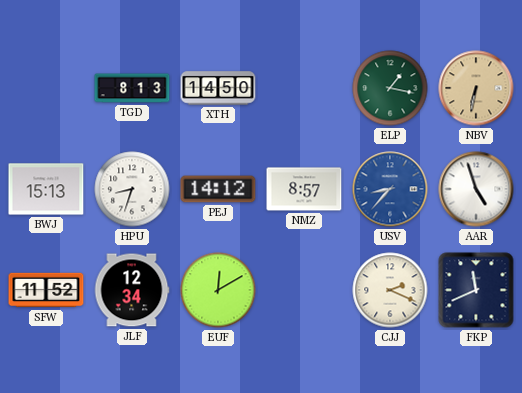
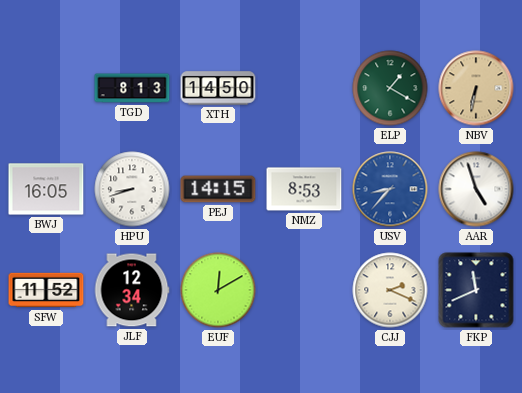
ELP: 1:17 -> 1:20 (390, 88)
BWJ: 15:13 -> 16:05 (46, 189)
HPU: 8:33 -> 8:42 (132, 189)
PEJ: 14:12 -> 14:15 (218, 189)
NMZ: 8:57 -> 8:53 (304, 189)
